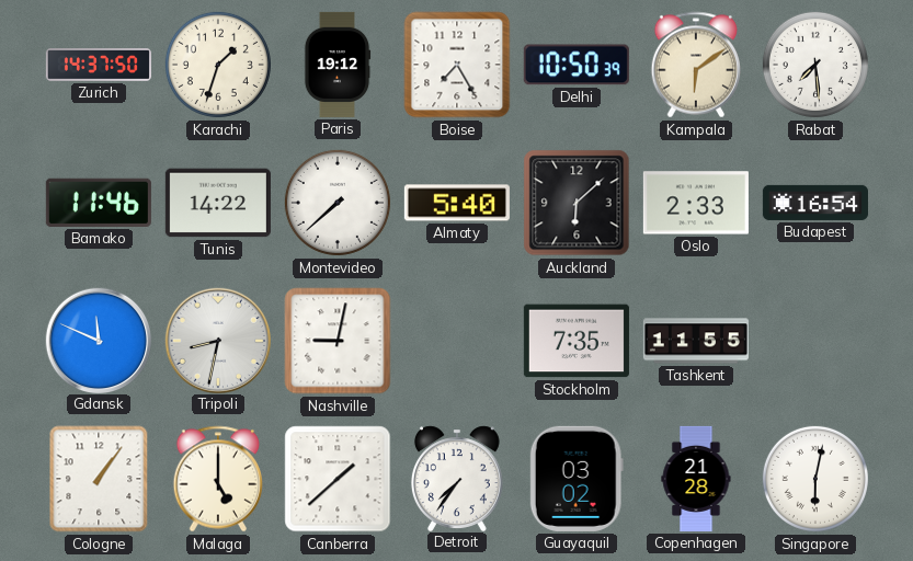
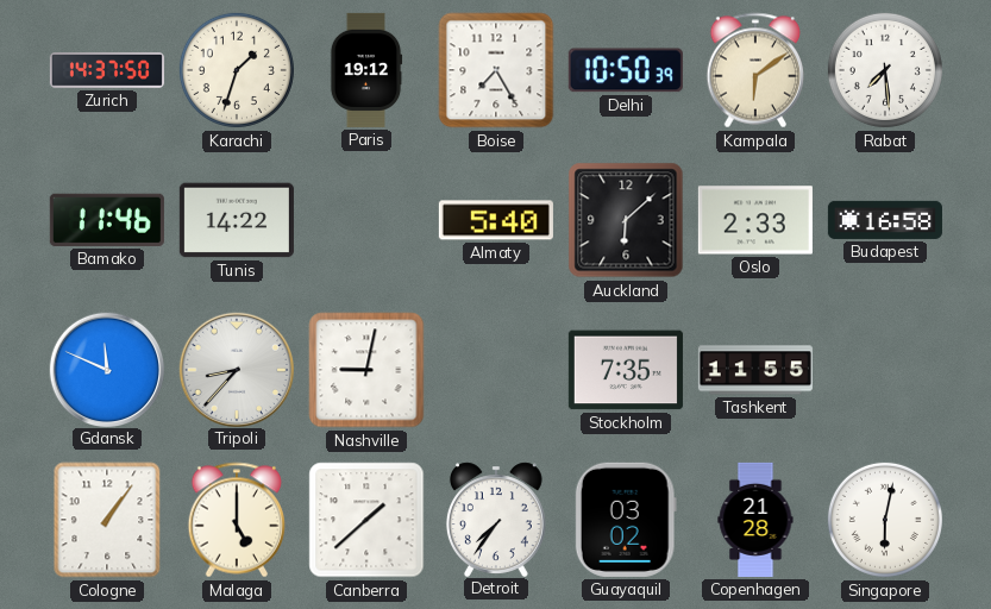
Montevideo: 7:38 -> none (338, 203)
Budapest: 16:54 -> 16:58 (885, 220)
Tripoli: 8:32 -> 8:37 (236, 369)
